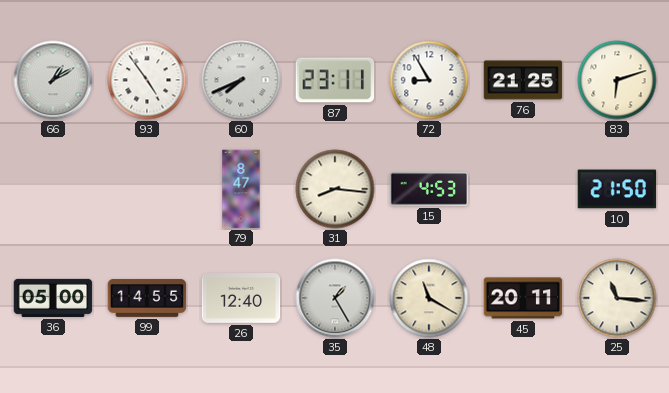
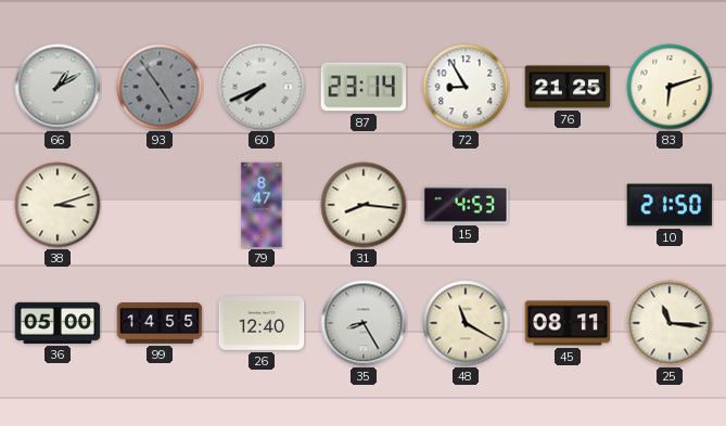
93 dial: white -> grey (160, 87)
87: 23:11 -> 23:14 (364, 87)
38: none -> 3:12 (58, 205)
35: 1:25 -> 8:25 (364, 323)
45: 20:11 -> 08:11 (568, 323)
